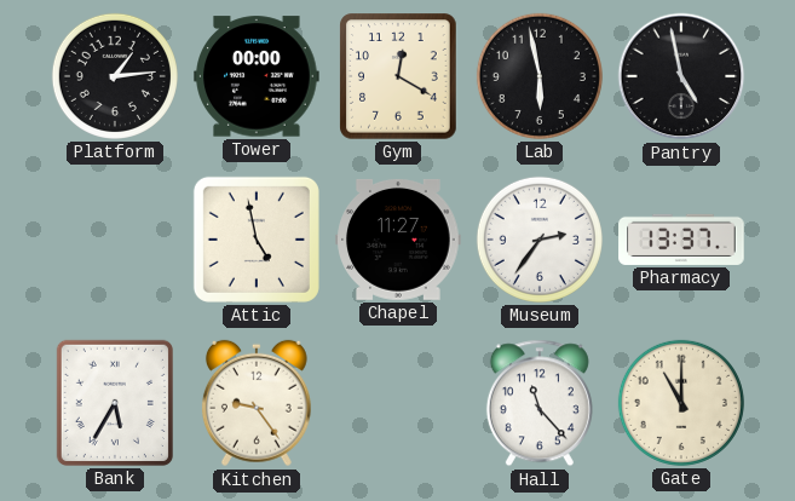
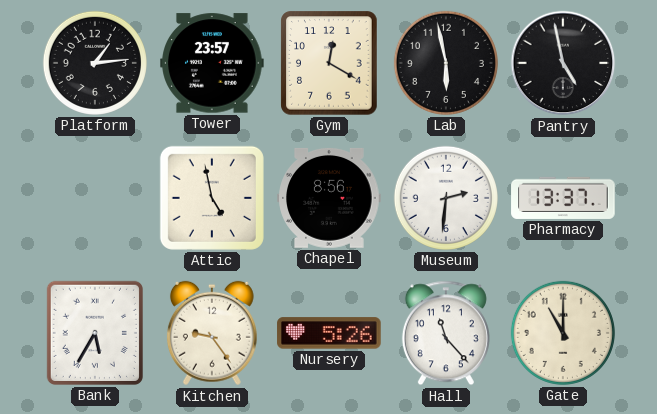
Tower: 00:00 -> 23:57 (212, 63)
Chapel: 11:27 -> 8:56 (329, 198)
Museum: 2:36 -> 2:31 (446, 198)
Nursery: none -> 5:26 (329, 333)
